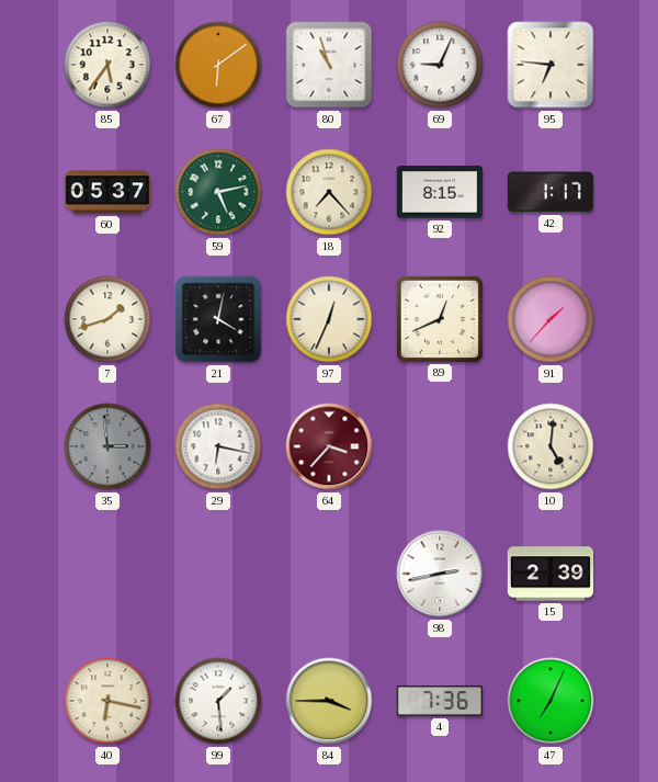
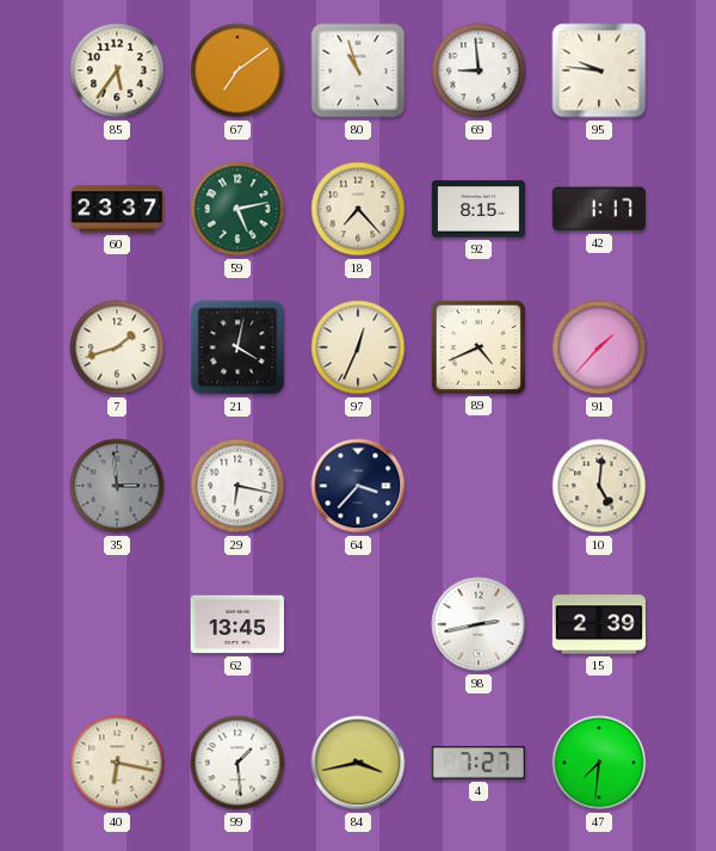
67: 6:09 -> 7:09 (237, 70)
69: 9:04 -> 8:59 (479, 70)
95: 6:46 -> 9:46 (599, 70)
60: 05:37 -> 23:37 (116, 209)
89: 12:41 -> 4:41 (479, 347)
64 dial: burgundy -> navy (358, 486)
62: none -> 13:45 (237, 624)
84: 3:45 -> 3:43 (358, 763)
4: 7:36 -> 7:27 (477, 763)
47: 7:04 -> 7:31 (599, 763)
